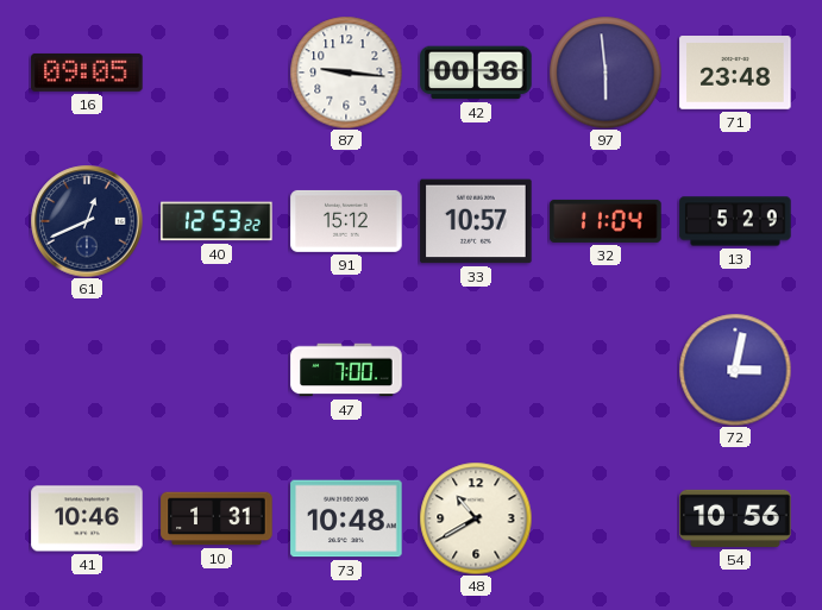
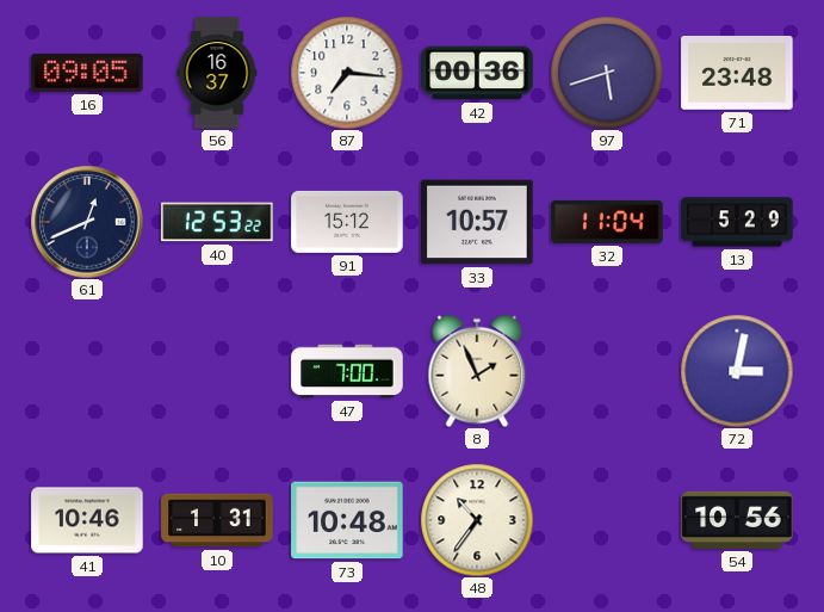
56: none -> 16:37 (217, 73)
87: 9:16 -> 7:16 (347, 73)
97: 5:59 -> 5:42 (607, 73)
8: none -> 1:56 (477, 371)
48: 10:40 -> 10:36 (477, 520)
